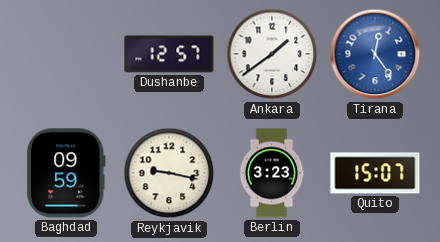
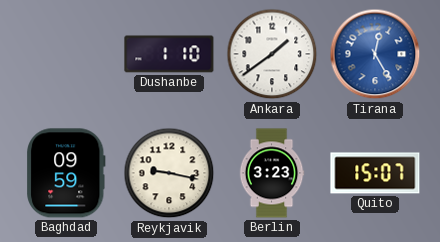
Dushanbe: 12:57 -> 1:10 (169, 54)
Tirana: 12:24 -> 12:25 (375, 54)
